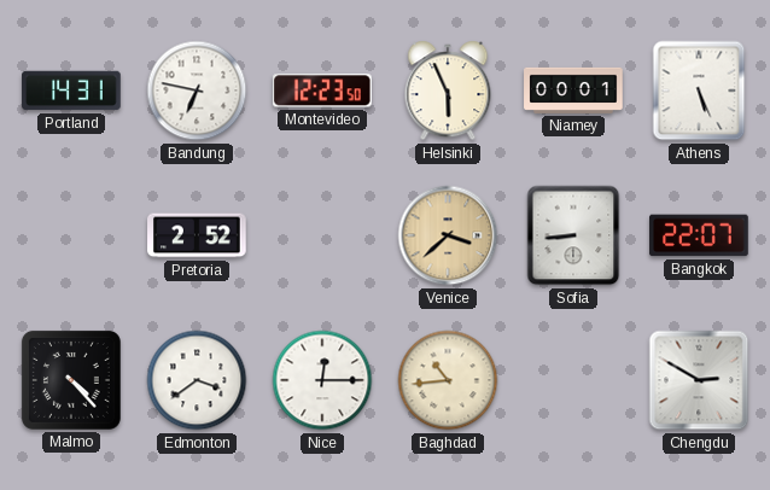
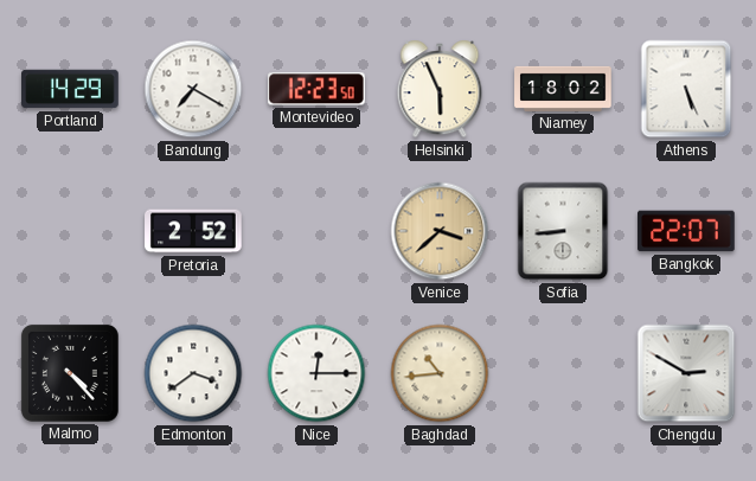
Portland: 14:31 -> 14:29 (70, 89)
Bandung: 6:47 -> 7:20 (193, 89)
Niamey: 00:01 -> 18:02 (563, 89)
